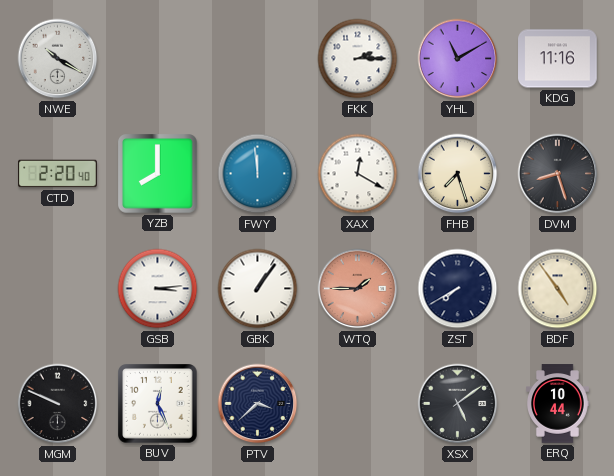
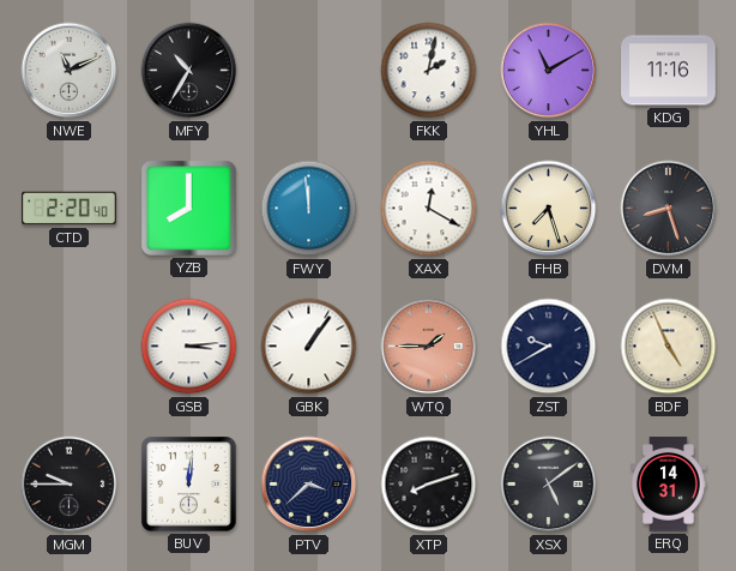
NWE: 10:20 -> 11:11 (70, 71)
MFY: none -> 10:35 (189, 71)
FKK: 2:15 -> 2:02 (429, 71)
ZST: 7:40 -> 9:40 (549, 347)
BDF: 4:54 -> 4:56 (669, 347)
MGM: 9:49 -> 9:45 (70, 485)
BUV: 12:26 -> 12:01 (189, 485)
XTP: none -> 8:12 (429, 485)
ERQ: 10:44 -> 14:31 (669, 485)
